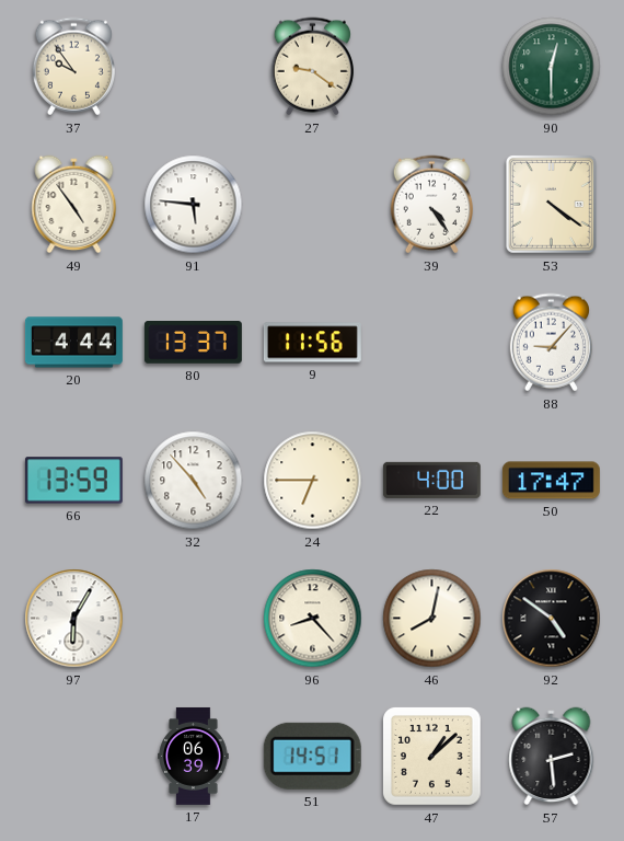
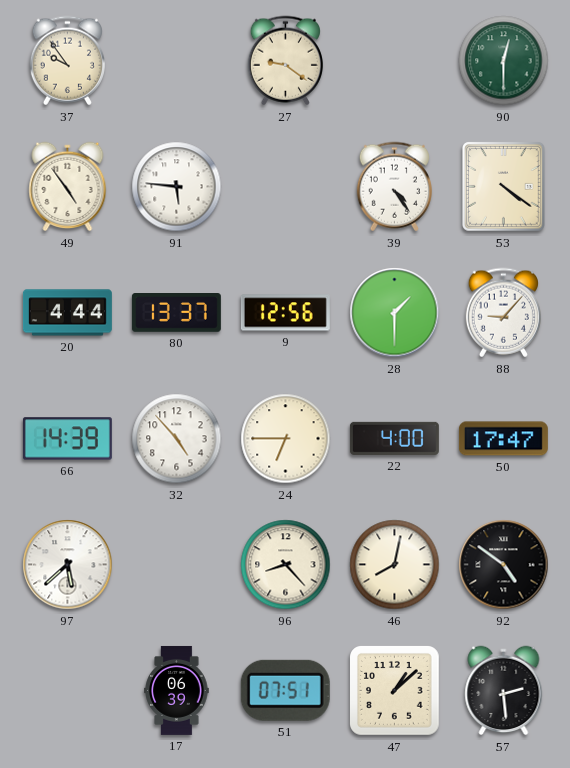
9: 11:56 -> 12:56 (285, 313)
28: none -> 1:30 (395, 313)
66: 13:59 -> 14:39 (67, 439)
97: 6:05 -> 5:38 (68, 565)
51: 14:51 -> 07:51 (285, 690)
